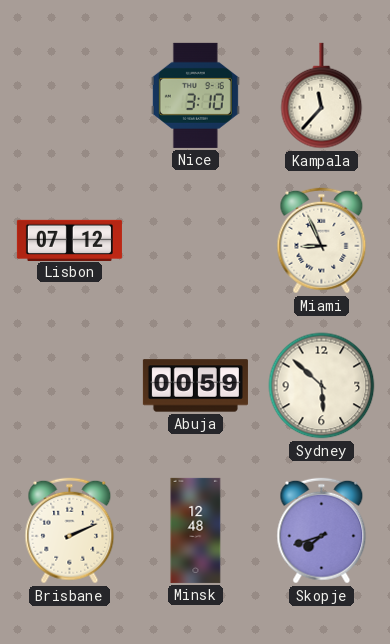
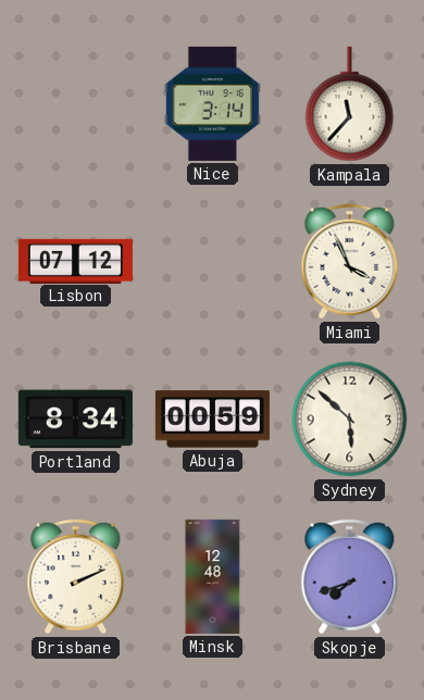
Nice: 3:10 -> 3:14 (212, 103)
Miami: 8:56 -> 3:56 (350, 262)
Portland: none -> 8:34 (75, 420)
